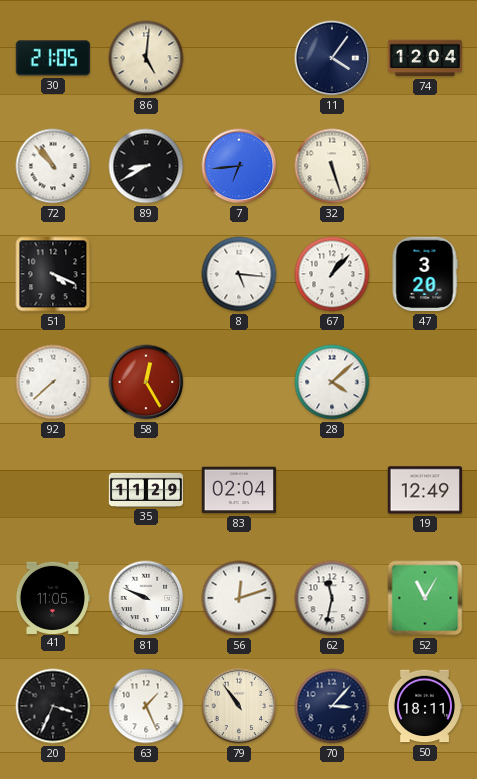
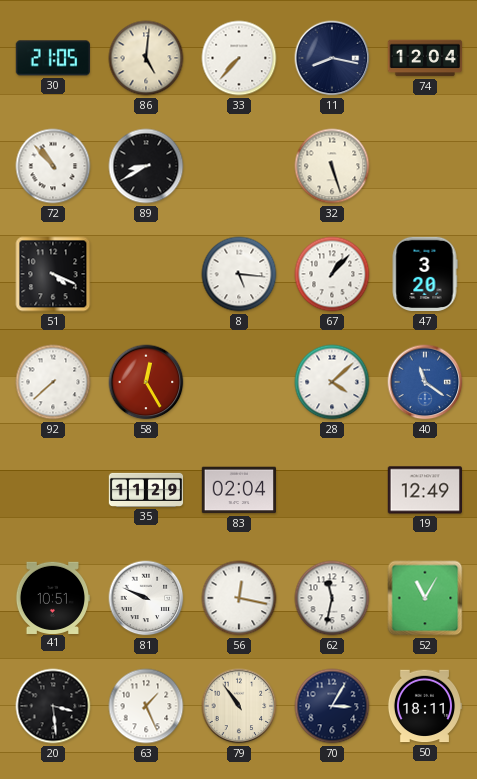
33: none -> 7:37 (239, 58)
11: 4:06 -> 8:17 (332, 58)
7: 6:44 -> none (239, 166)
40: none -> 11:21 (425, 382)
41: 11:05 -> 10:51 (52, 597)
56: 12:12 -> 12:17 (239, 598)
20: 3:34 -> 3:29 (53, 706)
70: 3:07 -> 3:05 (332, 706)
